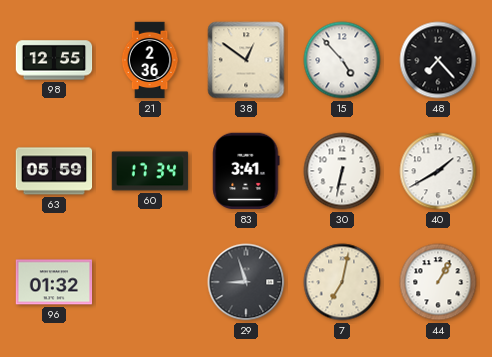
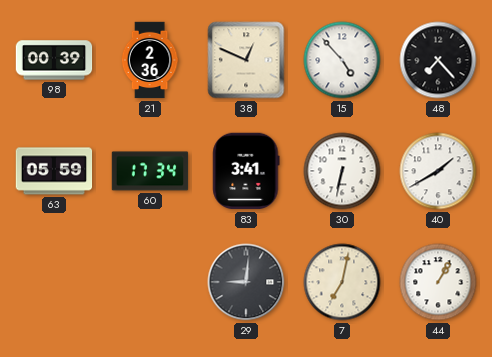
98: 12:55 -> 00:39 (54, 60)
38: 12:51 -> 12:49 (246, 60)
96: 01:32 -> none (54, 282)
29: 8:57 -> 9:01 (246, 282)
